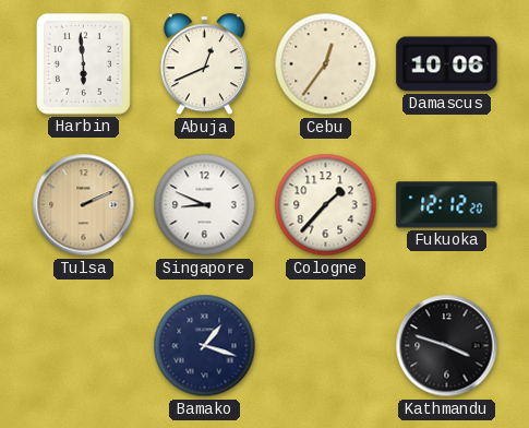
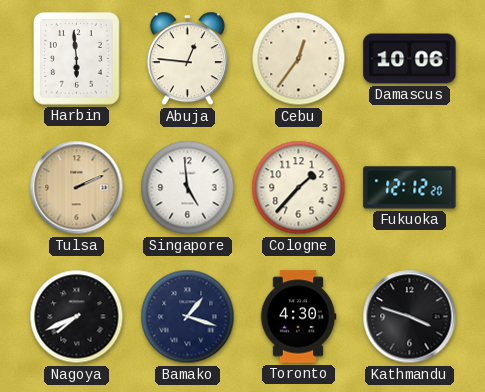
Abuja: 12:41 -> 12:46 (187, 59)
Singapore: 8:49 -> 4:59 (188, 188)
Nagoya: none -> 7:41 (77, 317)
Toronto: none -> 4:30 (298, 317)
